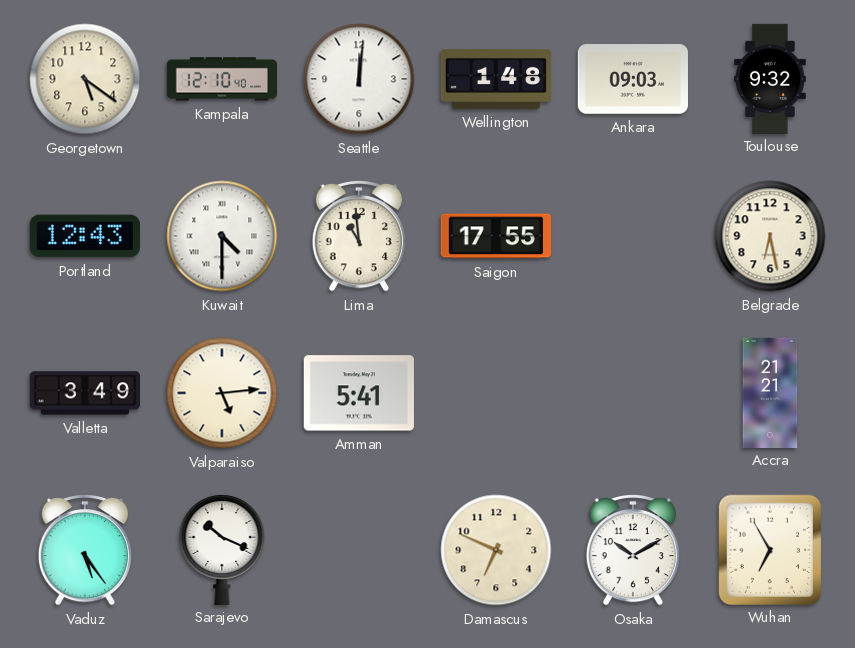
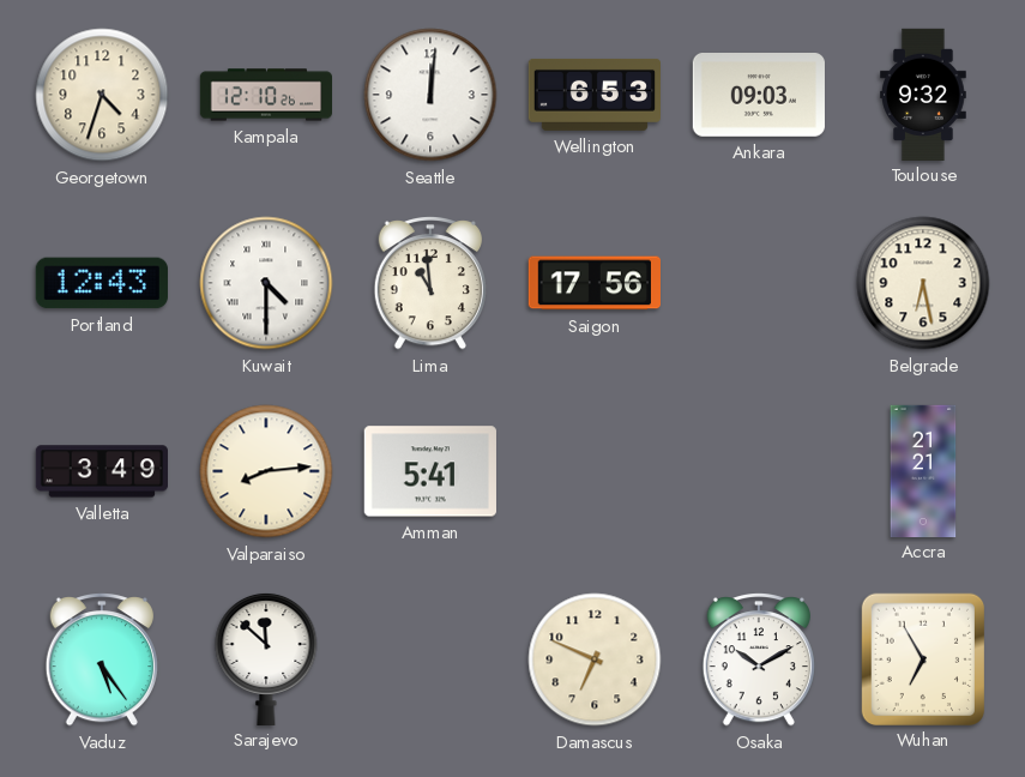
Georgetown: 5:21 -> 4:33 (102, 95)
Kampala: 12:10:40 -> 12:10:26 (265, 95)
Wellington: 1:48 -> 6:53 (593, 95)
Saigon: 17:55 -> 17:56 (595, 283)
Valparaiso: 5:14 -> 8:14 (266, 471)
Sarajevo: 10:19 -> 11:52 (266, 658)
